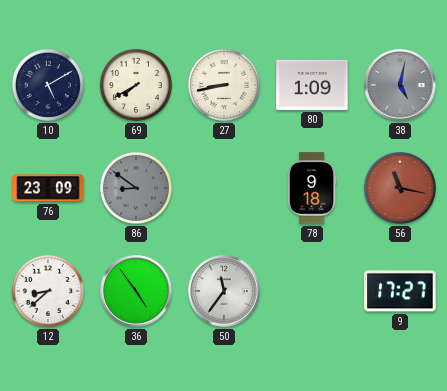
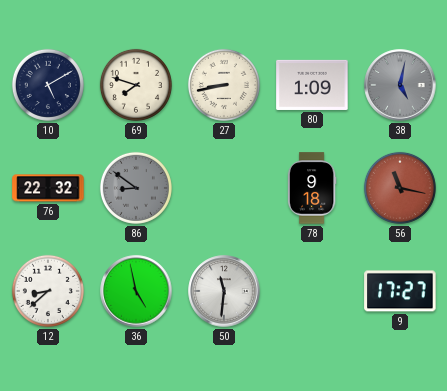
69: 7:40 -> 7:48 (136, 85)
76: 23:09 -> 22:32 (48, 188)
36: 4:54 -> 4:58 (136, 291)
50: 11:36 -> 11:31 (224, 291)
